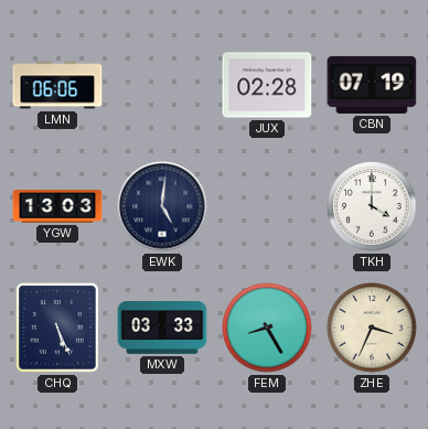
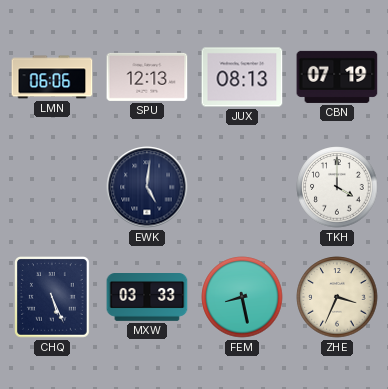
SPU: none -> 12:13 (147, 77)
JUX: 02:28 -> 08:13 (242, 77)
YGW: 13:03 -> none (57, 206)
FEM: 8:25 -> 8:28 (242, 297)
